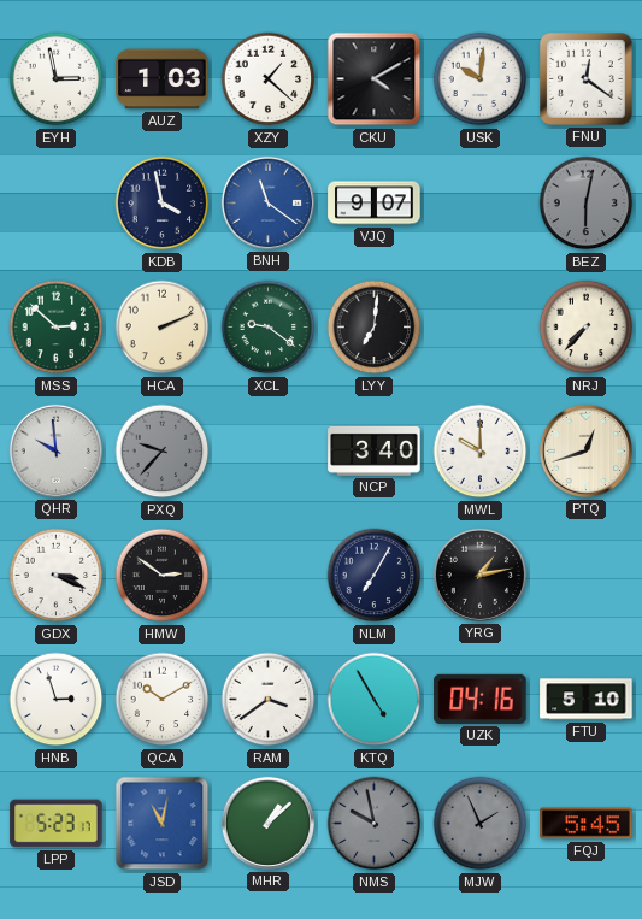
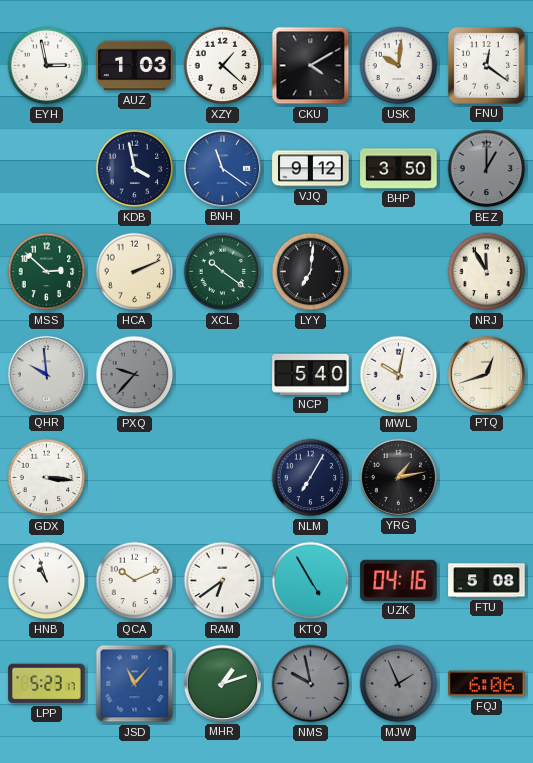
VJQ: 9:07 -> 9:12 (311, 169)
BHP: none -> 3:50 (399, 169)
BEZ: 6:02 -> 1:00 (487, 169)
XCL: 9:21 -> 10:21 (223, 272)
NRJ: 7:37 -> 11:55 (487, 272)
NCP: 3:40 -> 5:40 (311, 374)
MWL: 10:00 -> 10:02 (399, 375)
GDX: 3:19 -> 3:16 (47, 478)
HMW: 2:51 -> none (163, 576)
HNB: 2:57 -> 10:57 (47, 581)
QCA: 10:10 -> 10:11 (135, 581)
RAM: 3:39 -> 6:39 (223, 581)
FTU: 5:10 -> 5:08 (487, 581)
JSD: 11:02 -> 11:07 (135, 684)
MHR: 1:08 -> 1:12 (222, 683)
FQJ: 5:45 -> 6:06 (487, 684)
